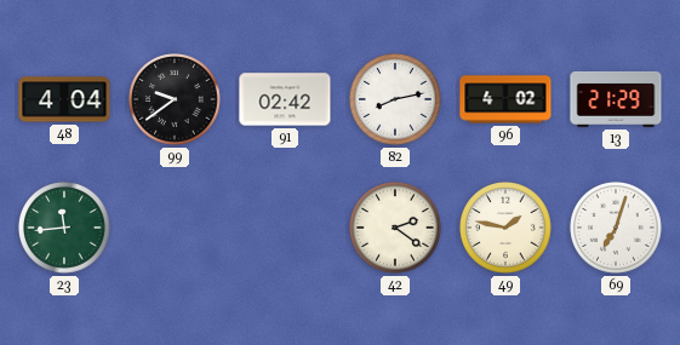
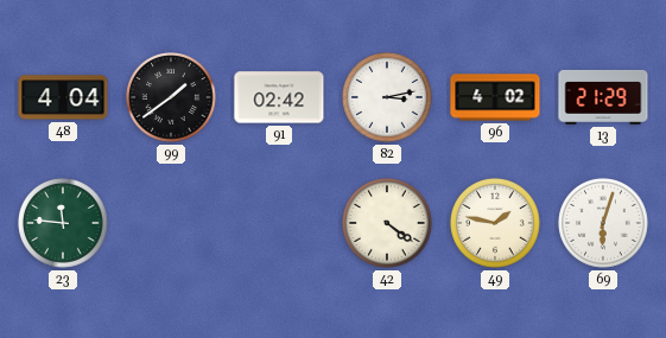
99: 9:39 -> 1:39 (171, 97)
82: 8:13 -> 3:13 (387, 97)
23: 11:44 -> 11:46 (63, 223)
42: 2:21 -> 4:21 (387, 223)
69: 7:03 -> 6:03 (603, 223)
